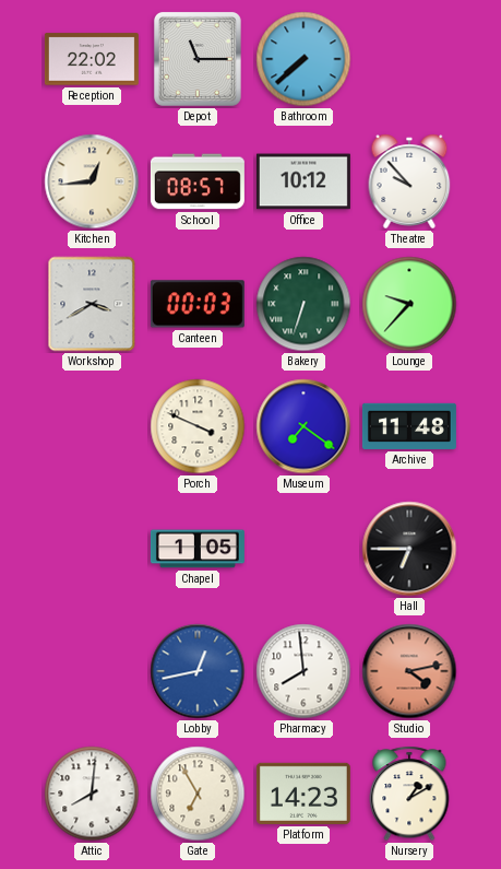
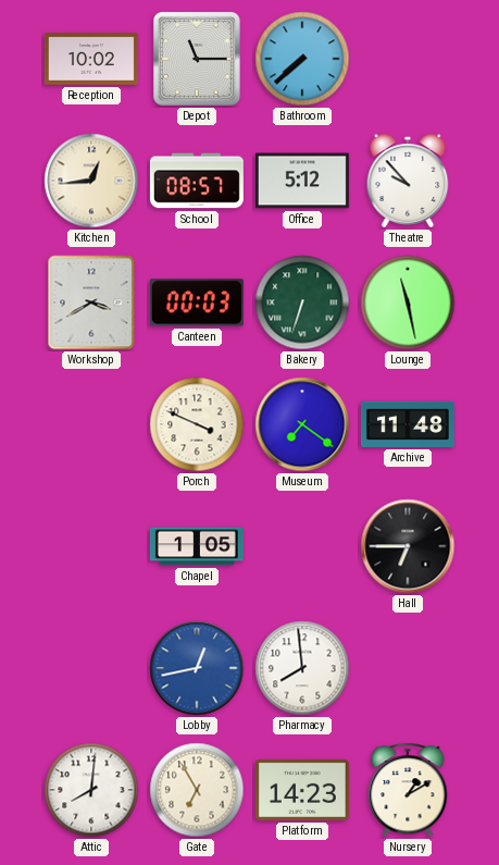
Reception: 22:02 -> 10:02 (91, 59)
Office: 10:12 -> 5:12 (302, 181)
Lounge: 9:37 -> 11:28 (408, 302)
Studio: 4:13 -> none (409, 671)
